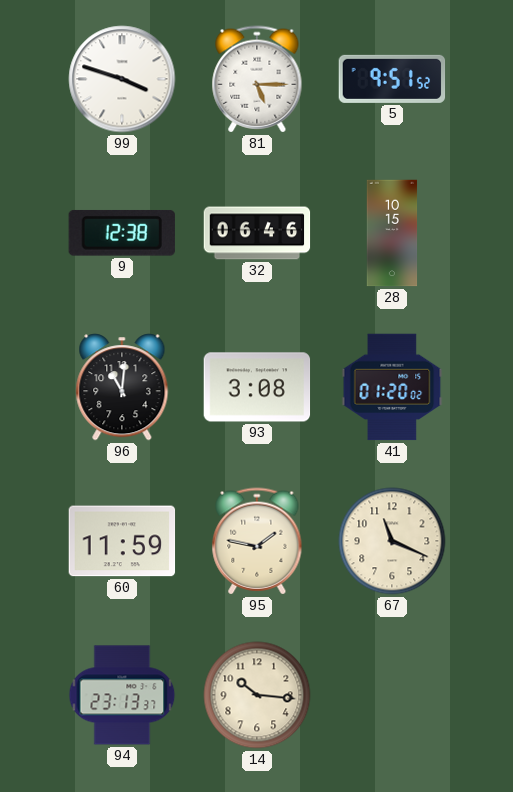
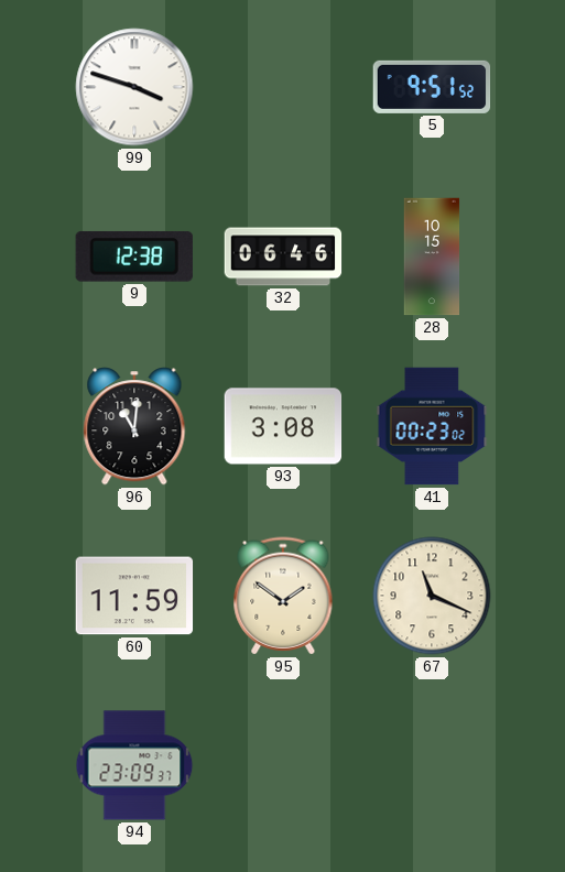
81: 5:15 -> none (257, 79)
41: 01:20 -> 00:23 (432, 426)
95: 1:47 -> 1:51 (283, 596)
94: 23:13 -> 23:09 (134, 765)
14: 10:16 -> none (257, 695)
